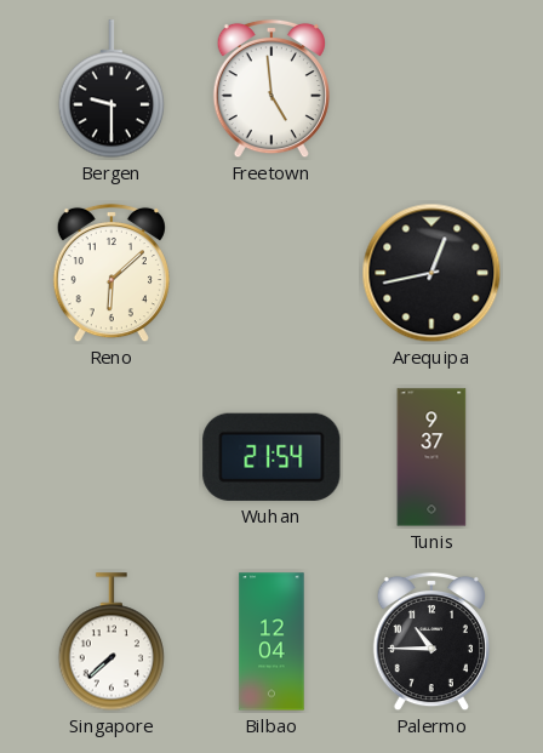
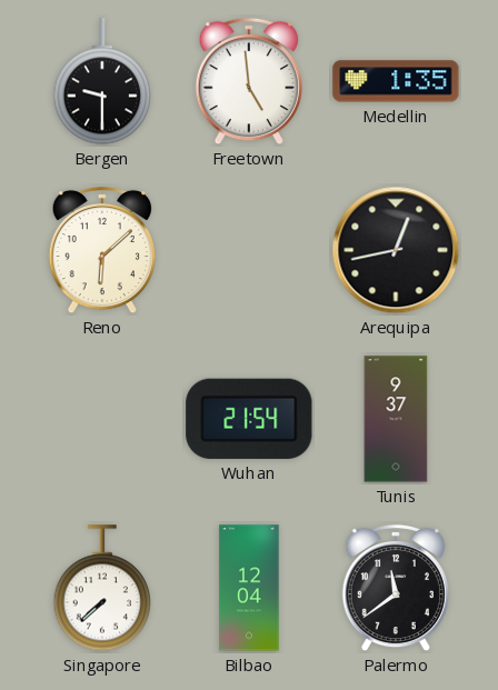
Medellin: none -> 1:35 (396, 81)
Palermo: 10:45 -> 11:39 (396, 588)
